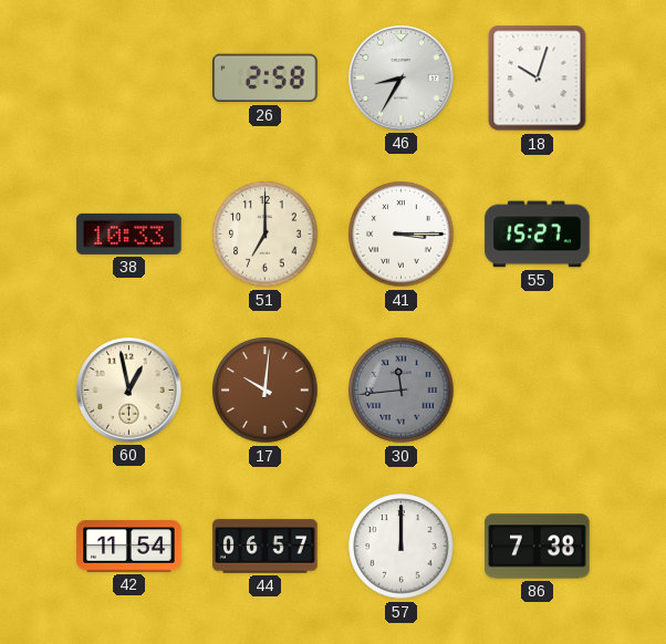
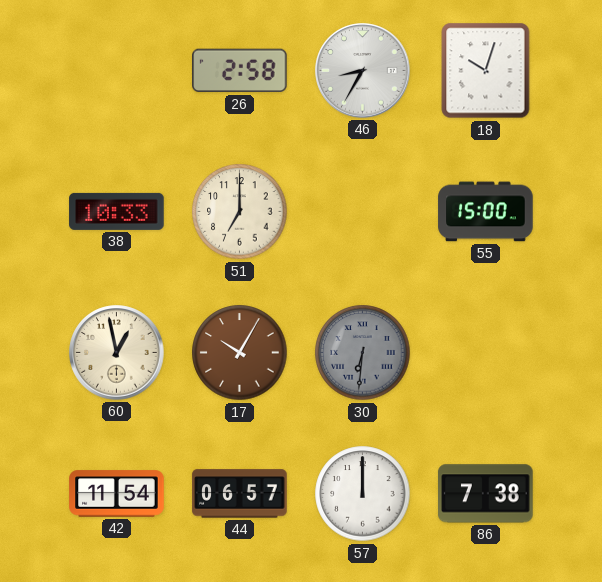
41: 3:15 -> none (402, 235)
55: 15:27 -> 15:00 (486, 212)
17: 10:01 -> 10:05 (240, 353)
30: 11:44 -> 6:31 (363, 353)
